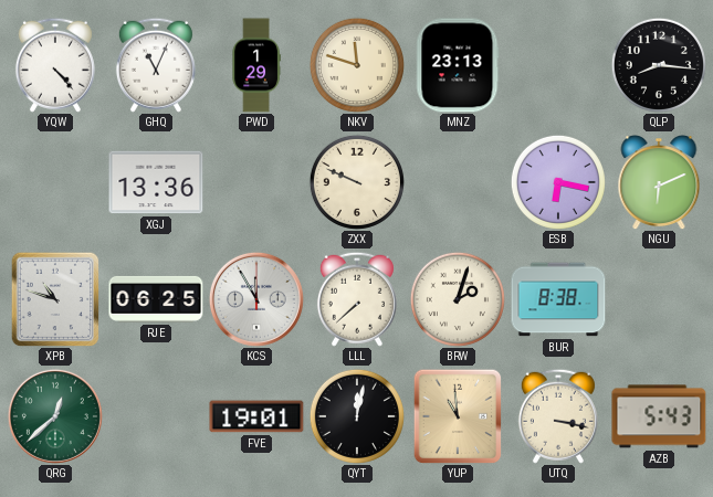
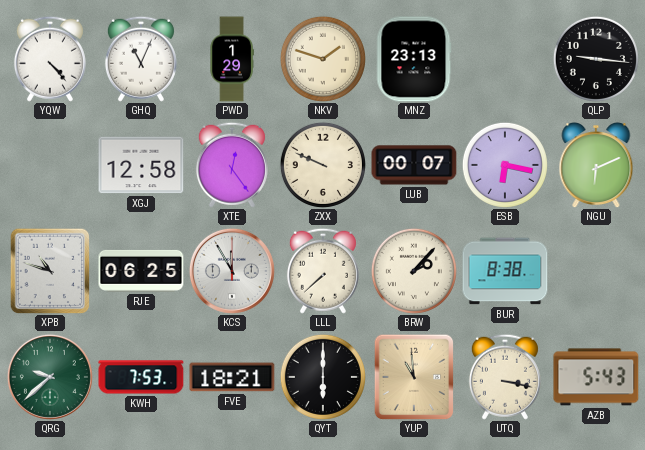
NKV: 11:48 -> 1:48 (323, 59)
QLP: 8:16 -> 9:16 (596, 59)
XGJ: 13:36 -> 12:58 (141, 165)
XTE: none -> 12:24 (232, 165)
LUB: none -> 00:07 (414, 165)
BRW: 2:03 -> 2:07 (414, 271)
QRG: 12:38 -> 9:38 (50, 377)
KWH: none -> 7:53 (141, 377)
FVE: 19:01 -> 18:21 (232, 377)
QYT: 12:02 -> 6:00 (323, 377)
